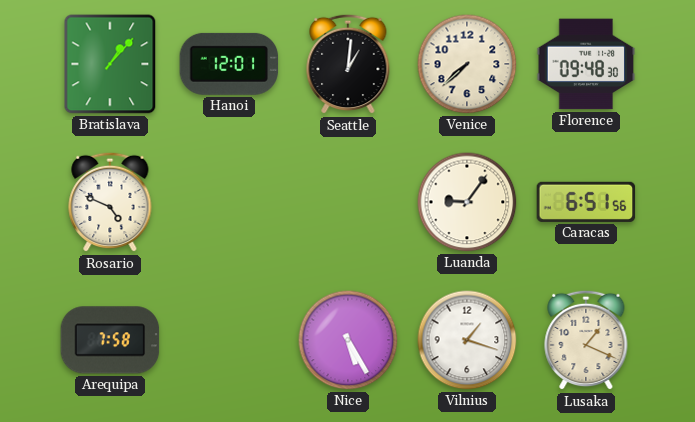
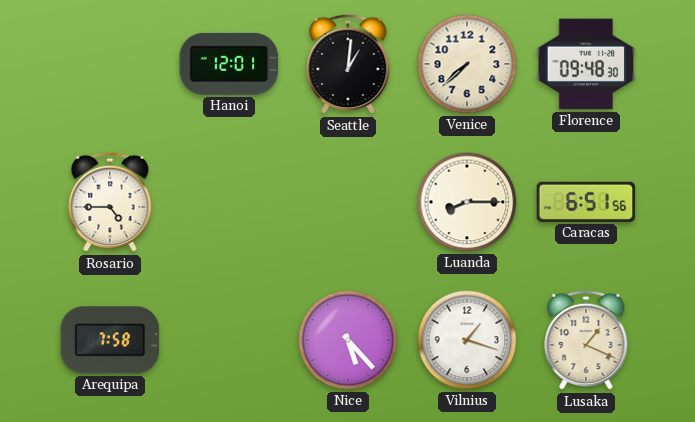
Bratislava: 1:07 -> none (110, 64)
Rosario: 4:49 -> 4:45 (110, 202)
Luanda: 9:06 -> 8:15 (467, 202)
Nice: 5:25 -> 5:23 (348, 340)
